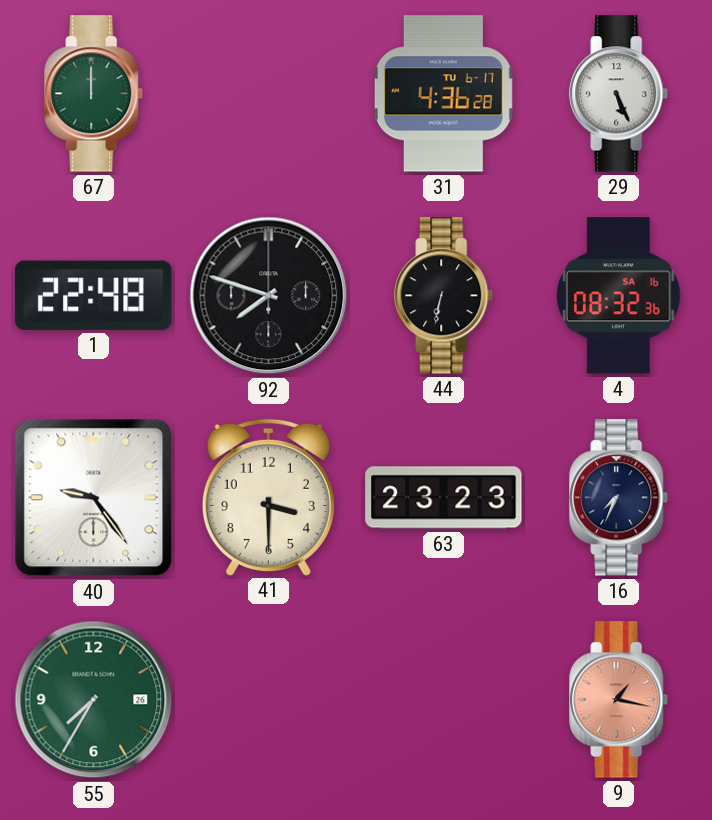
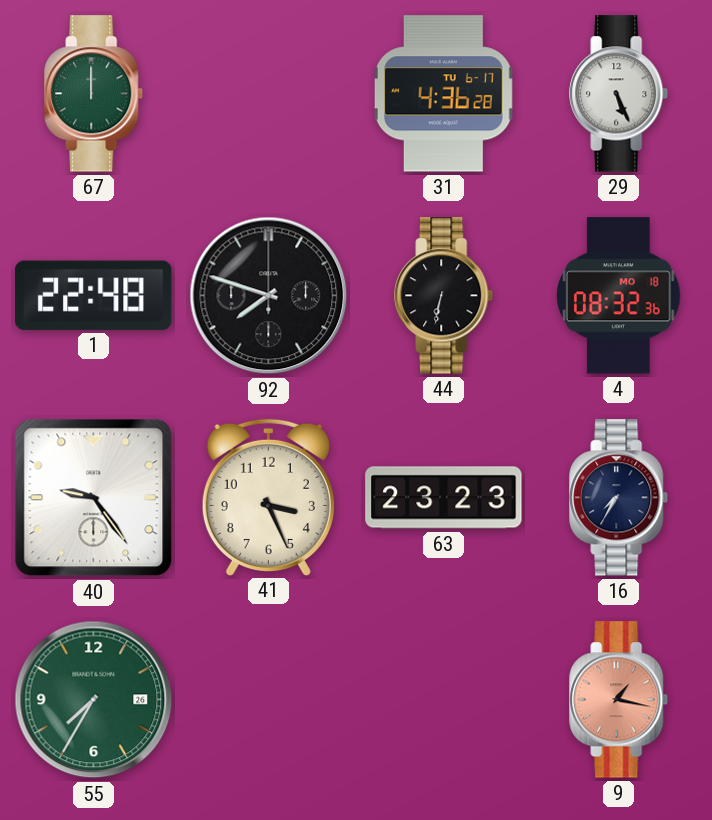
4 date: SA 16 -> MO 18 (619, 296)
41: 3:30 -> 3:26 (268, 497)
16: 7:34 -> 7:35 (619, 498)
